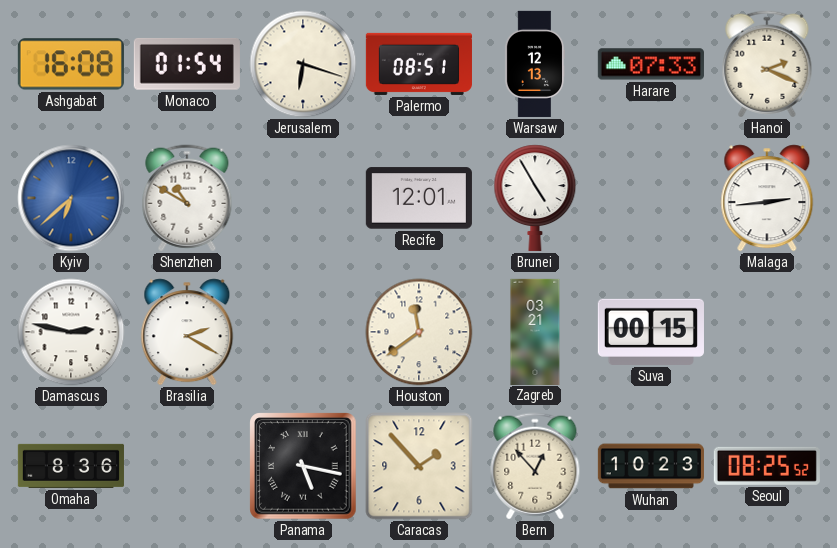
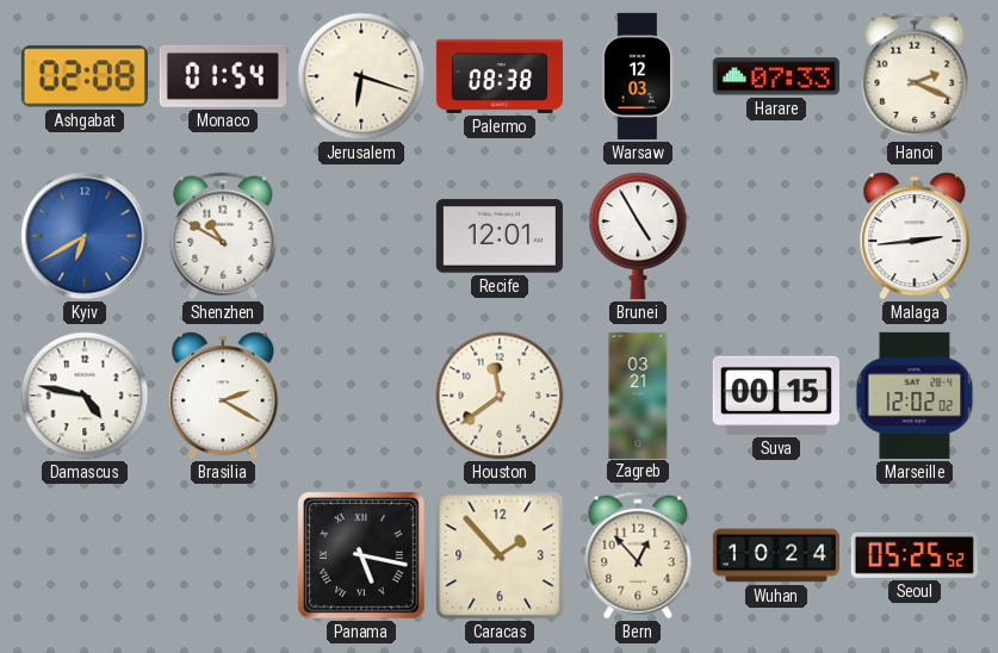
Ashgabat: 16:08 -> 02:08 (85, 76)
Palermo: 08:51 -> 08:38 (500, 76)
Warsaw: 12:13 -> 12:03 (638, 76)
Kyiv: 6:38 -> 6:40 (85, 236)
Damascus: 2:47 -> 4:47 (85, 396)
Marseille: none -> 12:02 (915, 396)
Omaha: 8:36 -> none (71, 466)
Wuhan: 10:23 -> 10:24 (776, 555)
Seoul: 08:25 -> 05:25 (915, 555)
